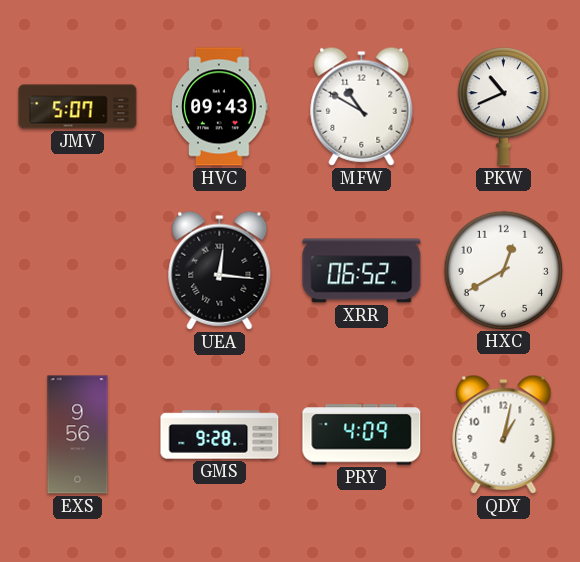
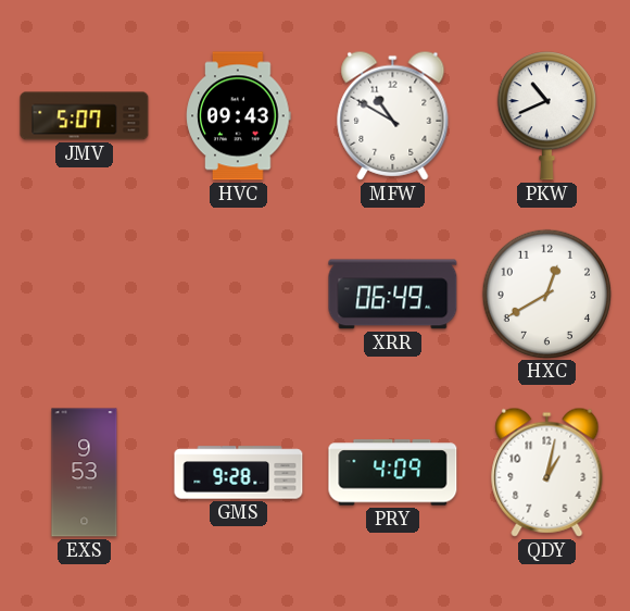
UEA: 12:16 -> none (220, 270)
XRR: 06:52 -> 06:49 (393, 295)
EXS: 9:56 -> 9:53 (85, 473)
